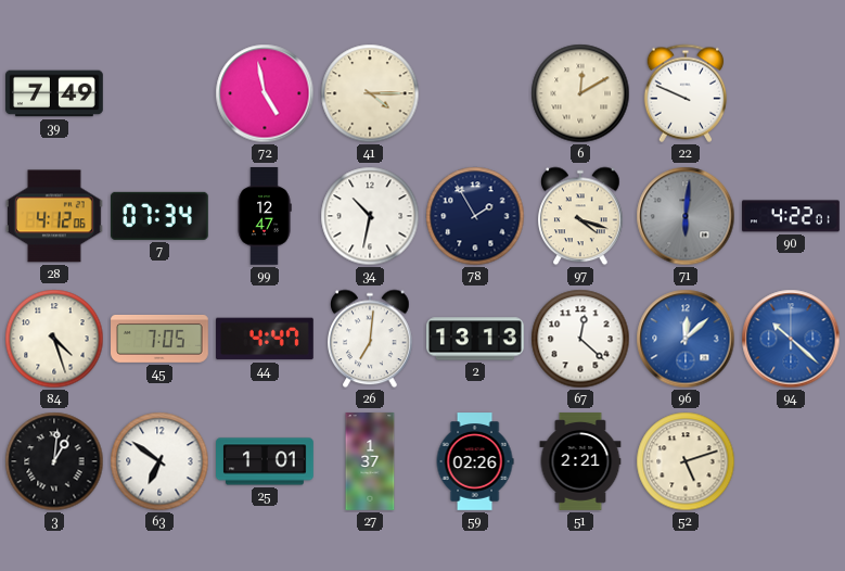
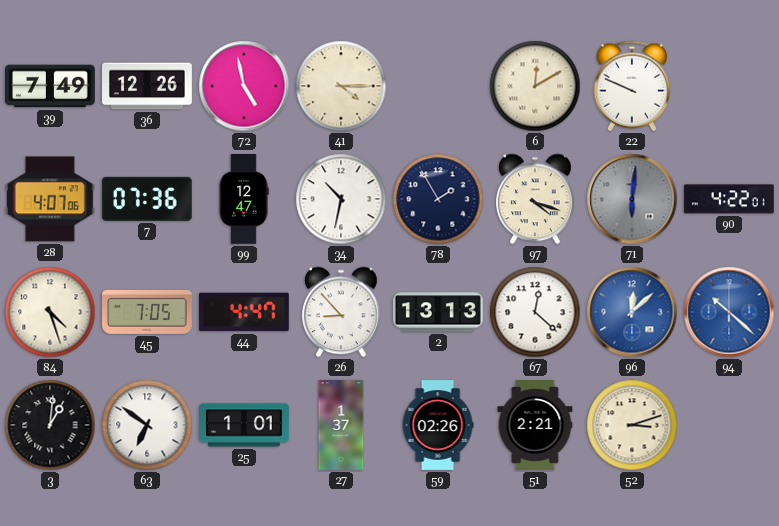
36: none -> 12:26 (148, 86)
28: 4:12 -> 4:07 (50, 199)
7: 07:34 -> 07:36 (147, 199)
26: 7:01 -> 8:53 (341, 312)
52: 5:12 -> 3:12 (632, 425)
